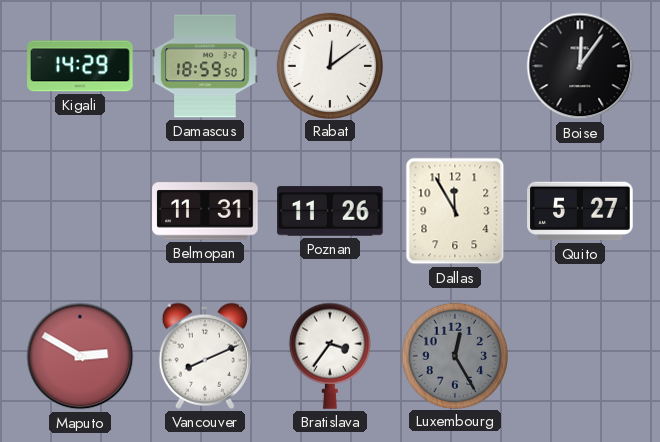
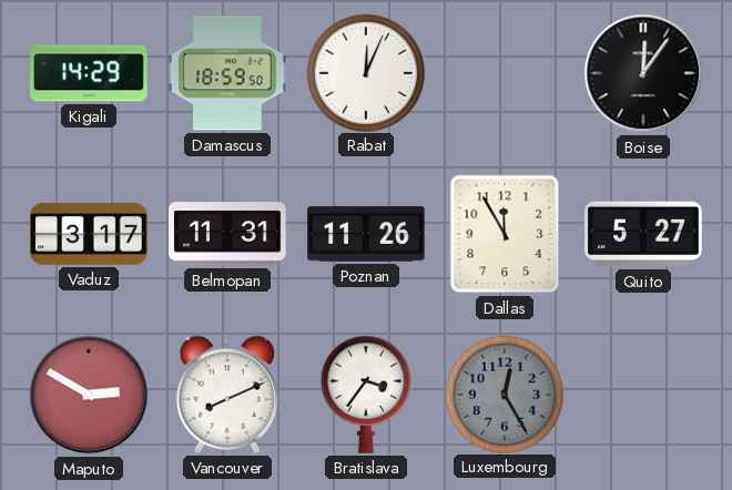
Rabat: 12:09 -> 12:04 (365, 72)
Vaduz: none -> 3:17 (89, 234)
